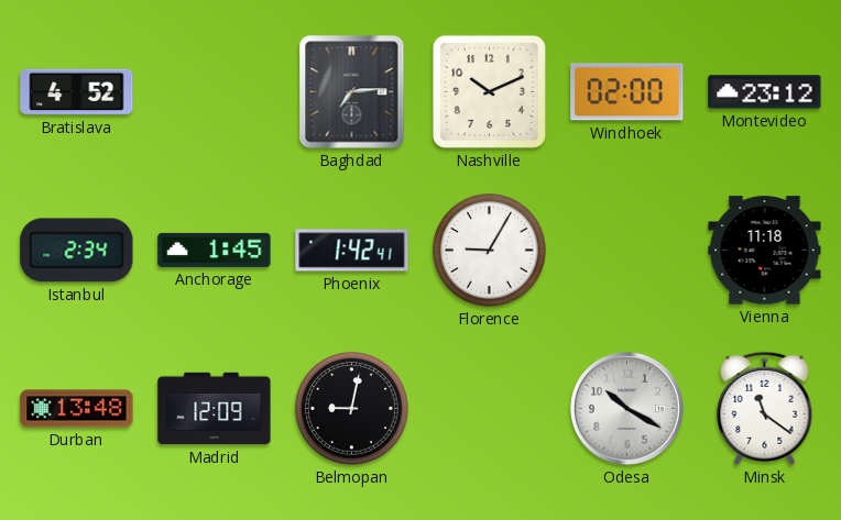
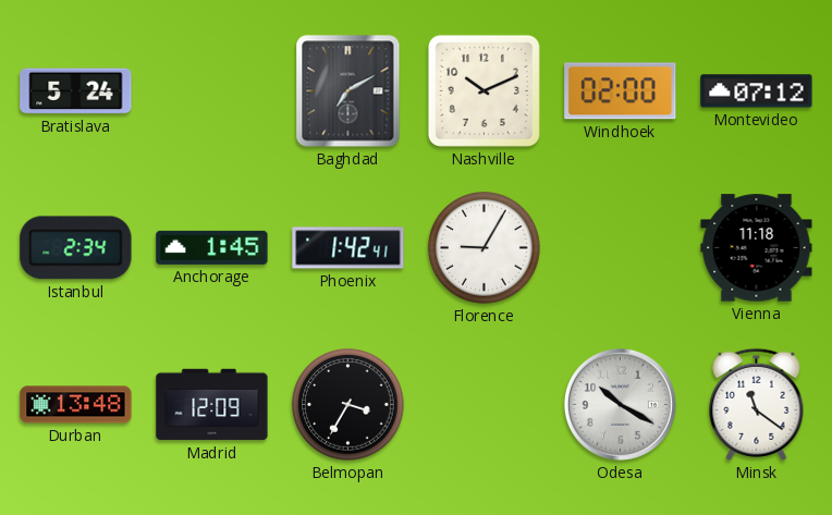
Bratislava: 4:52 -> 5:24 (76, 91)
Baghdad: 7:14 -> 7:10 (348, 91)
Montevideo: 23:12 -> 07:12 (757, 91)
Belmopan: 9:02 -> 3:35 (348, 405)
